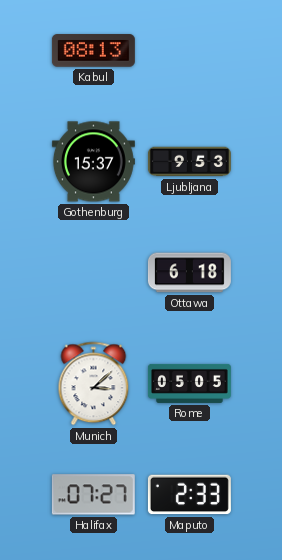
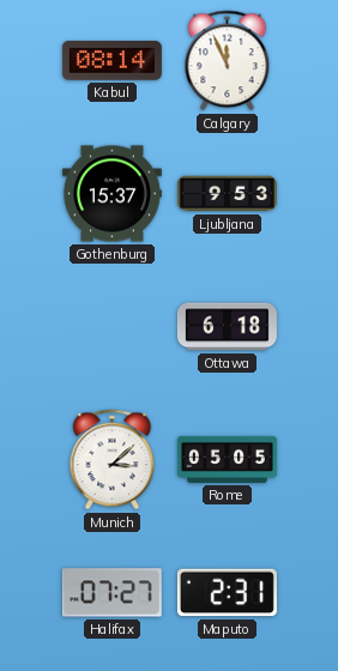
Kabul: 08:13 -> 08:14 (111, 61)
Calgary: none -> 11:56 (228, 61)
Maputo: 2:33 -> 2:31 (227, 593)
